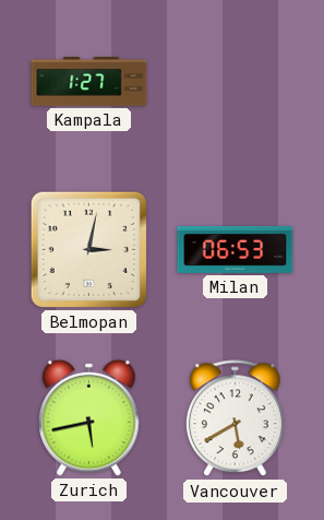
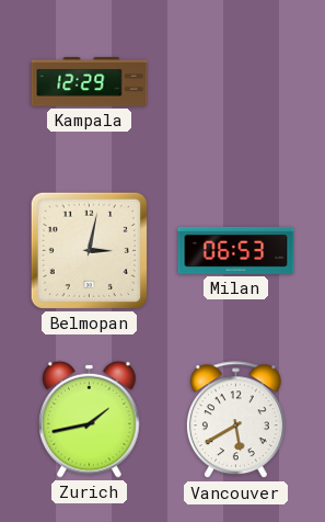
Kampala: 1:27 -> 12:29 (90, 82)
Zurich: 5:43 -> 1:43 (90, 419)
